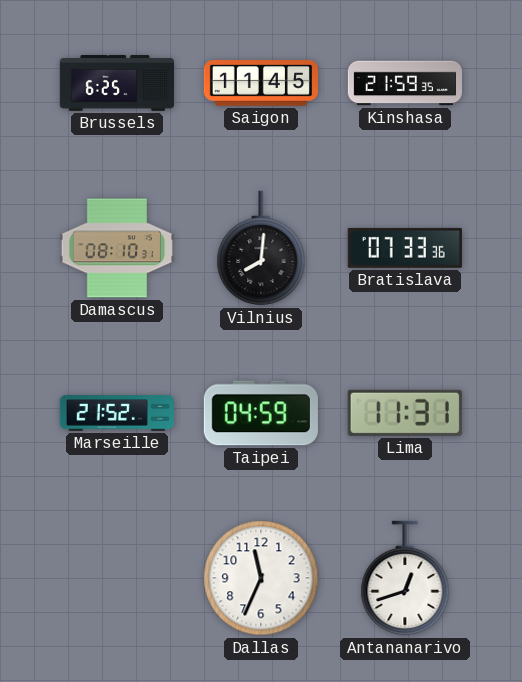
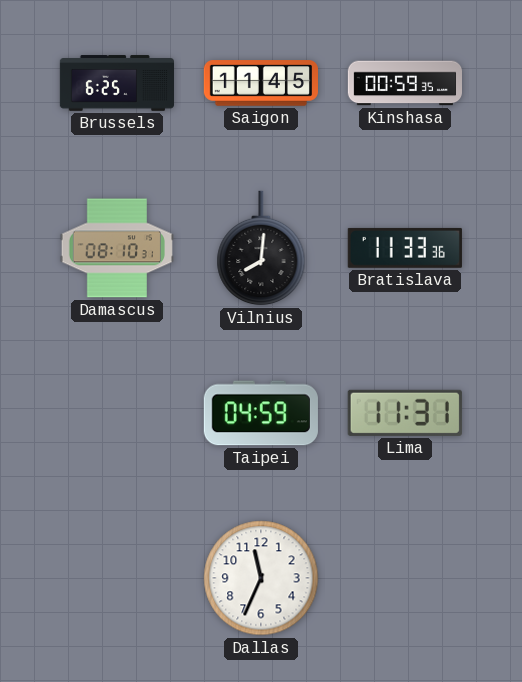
Kinshasa: 21:59 -> 00:59 (405, 83)
Bratislava: 07:33 -> 11:33 (405, 248)
Marseille: 21:52 -> none (117, 413)
Antananarivo: 12:42 -> none (405, 578)
